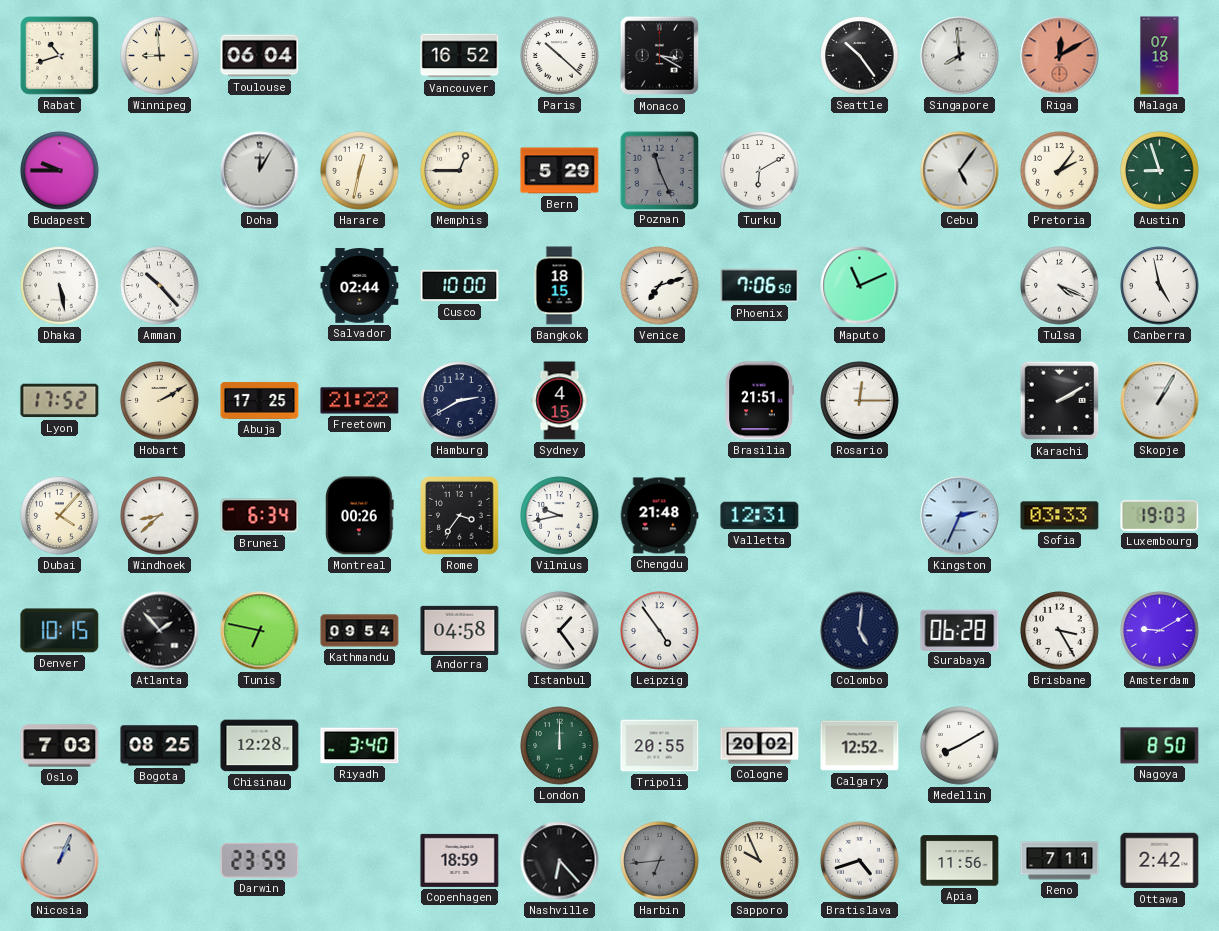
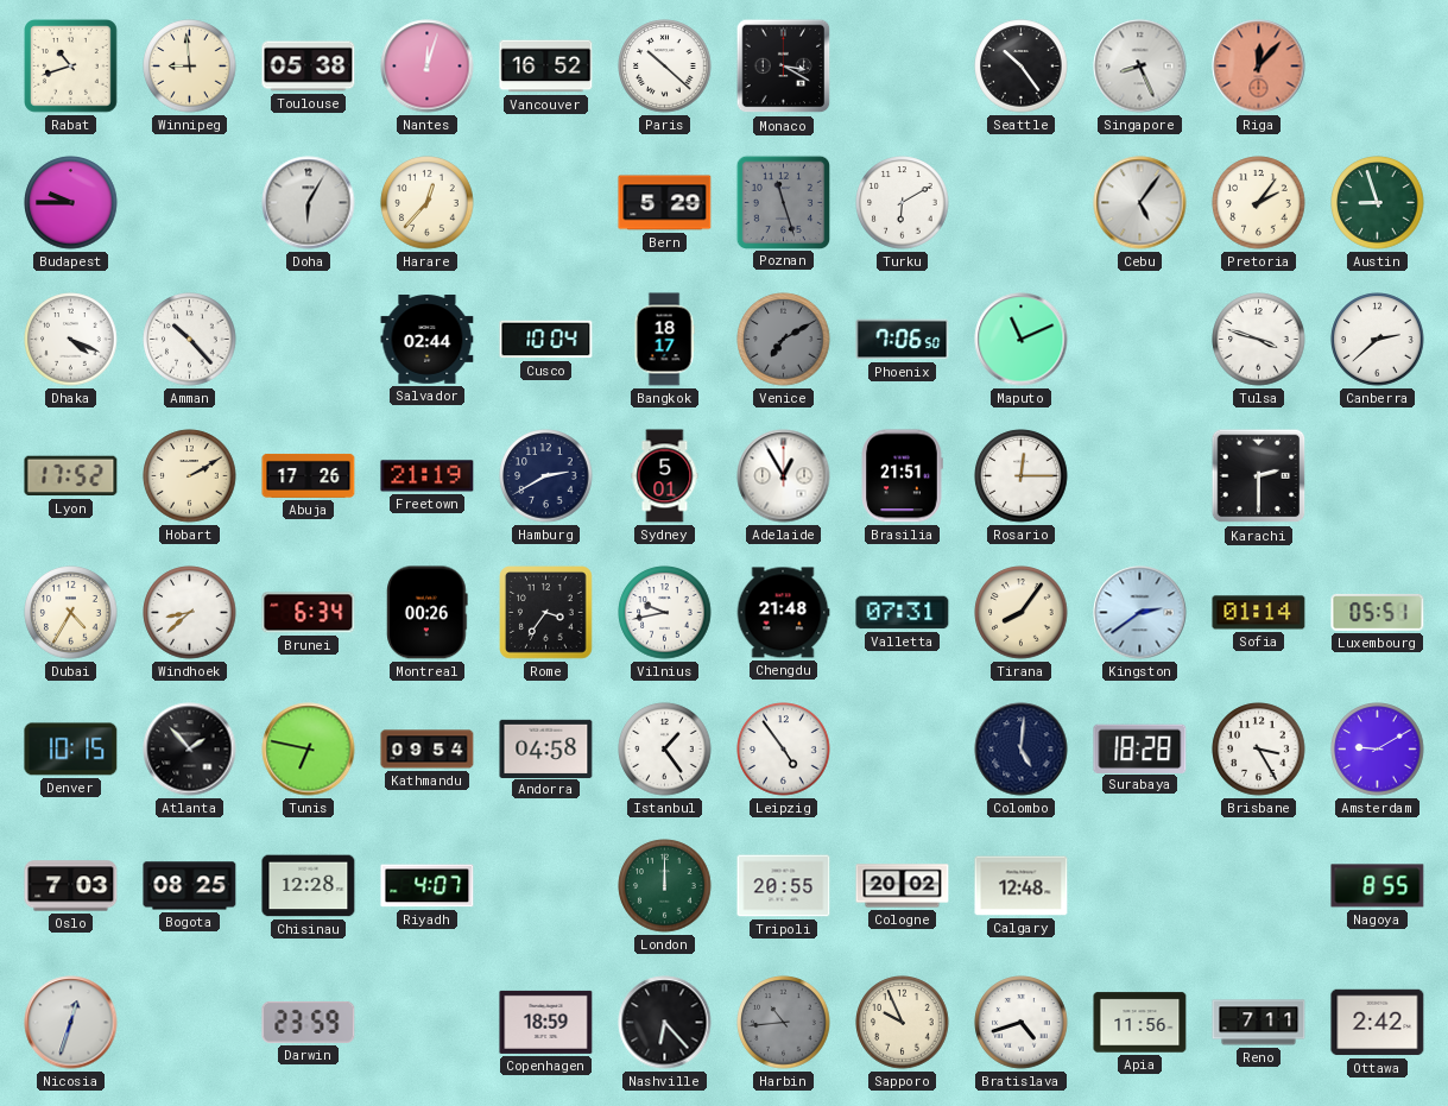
Toulouse: 06:04 -> 05:38 (309, 67)
Nantes: none -> 12:03 (428, 67)
Singapore: 7:59 -> 8:26 (1140, 67)
Riga: 12:10 -> 12:07 (1259, 67)
Malaga: 07:18 -> none (1160, 56)
Doha: 12:05 -> 6:05 (309, 203)
Harare: 12:32 -> 12:37 (428, 203)
Memphis: 12:45 -> none (460, 171)
Poznan: 11:26 -> 11:27 (783, 202)
Dhaka: 5:28 -> 4:19 (71, 340)
Cusco: 10:00 -> 10:04 (546, 340)
Bangkok: 18:15 -> 18:17 (664, 340)
Venice: 7:12 -> 7:10 (784, 340)
Venice dial: white -> grey (784, 340)
Tulsa: 4:19 -> 3:48 (1259, 340)
Canberra: 4:58 -> 2:38 (1378, 340)
Abuja: 17:25 -> 17:26 (309, 475)
Freetown: 21:22 -> 21:19 (428, 476)
Sydney: 4:15 -> 5:01 (665, 476)
Adelaide: none -> 12:55 (784, 476)
Karachi: 2:10 -> 2:30 (1259, 476)
Skopje: 1:05 -> none (1160, 401)
Dubai: 4:07 -> 4:35 (71, 613)
Valletta: 12:31 -> 07:31 (903, 613)
Tirana: none -> 8:06 (1022, 613)
Kingston: 2:34 -> 2:39 (1140, 613)
Sofia: 03:33 -> 01:14 (1259, 613)
Luxembourg: 19:03 -> 05:51 (1378, 612)
Surabaya: 06:28 -> 18:28 (1140, 748)
Riyadh: 3:40 -> 4:07 (428, 886)
Calgary: 12:52 -> 12:48 (1022, 886)
Medellin: 8:10 -> none (960, 746)
Nagoya: 8:50 -> 8:55 (1378, 886)
Nicosia: 1:04 -> 12:33 (71, 1023)
Harbin: 6:44 -> 10:44 (784, 1023)
